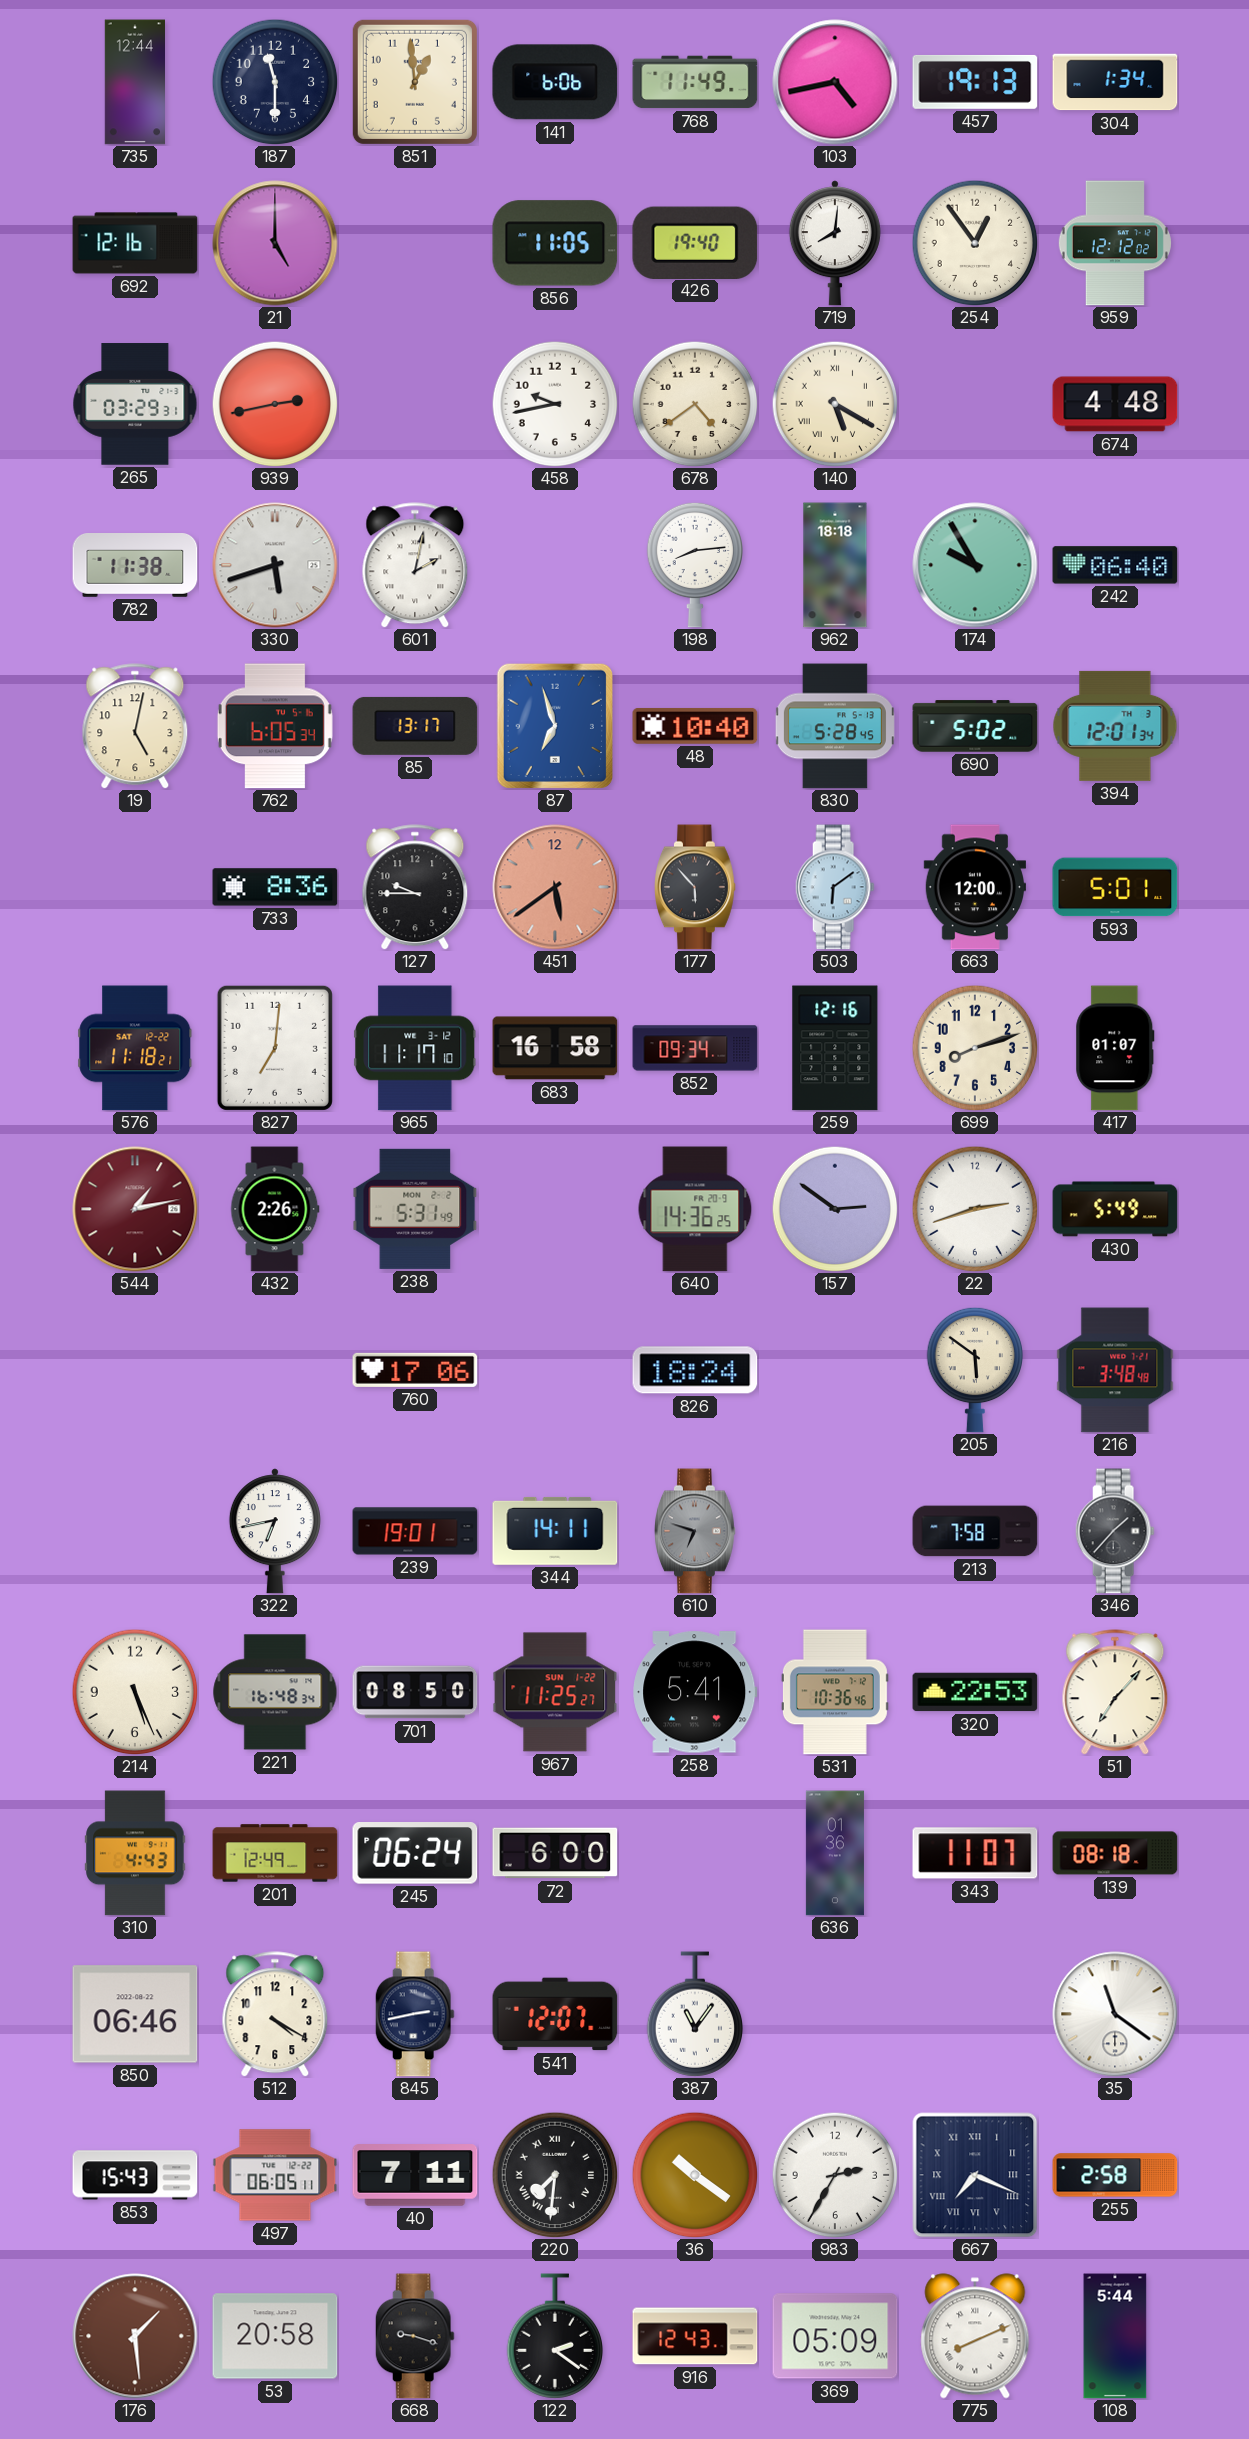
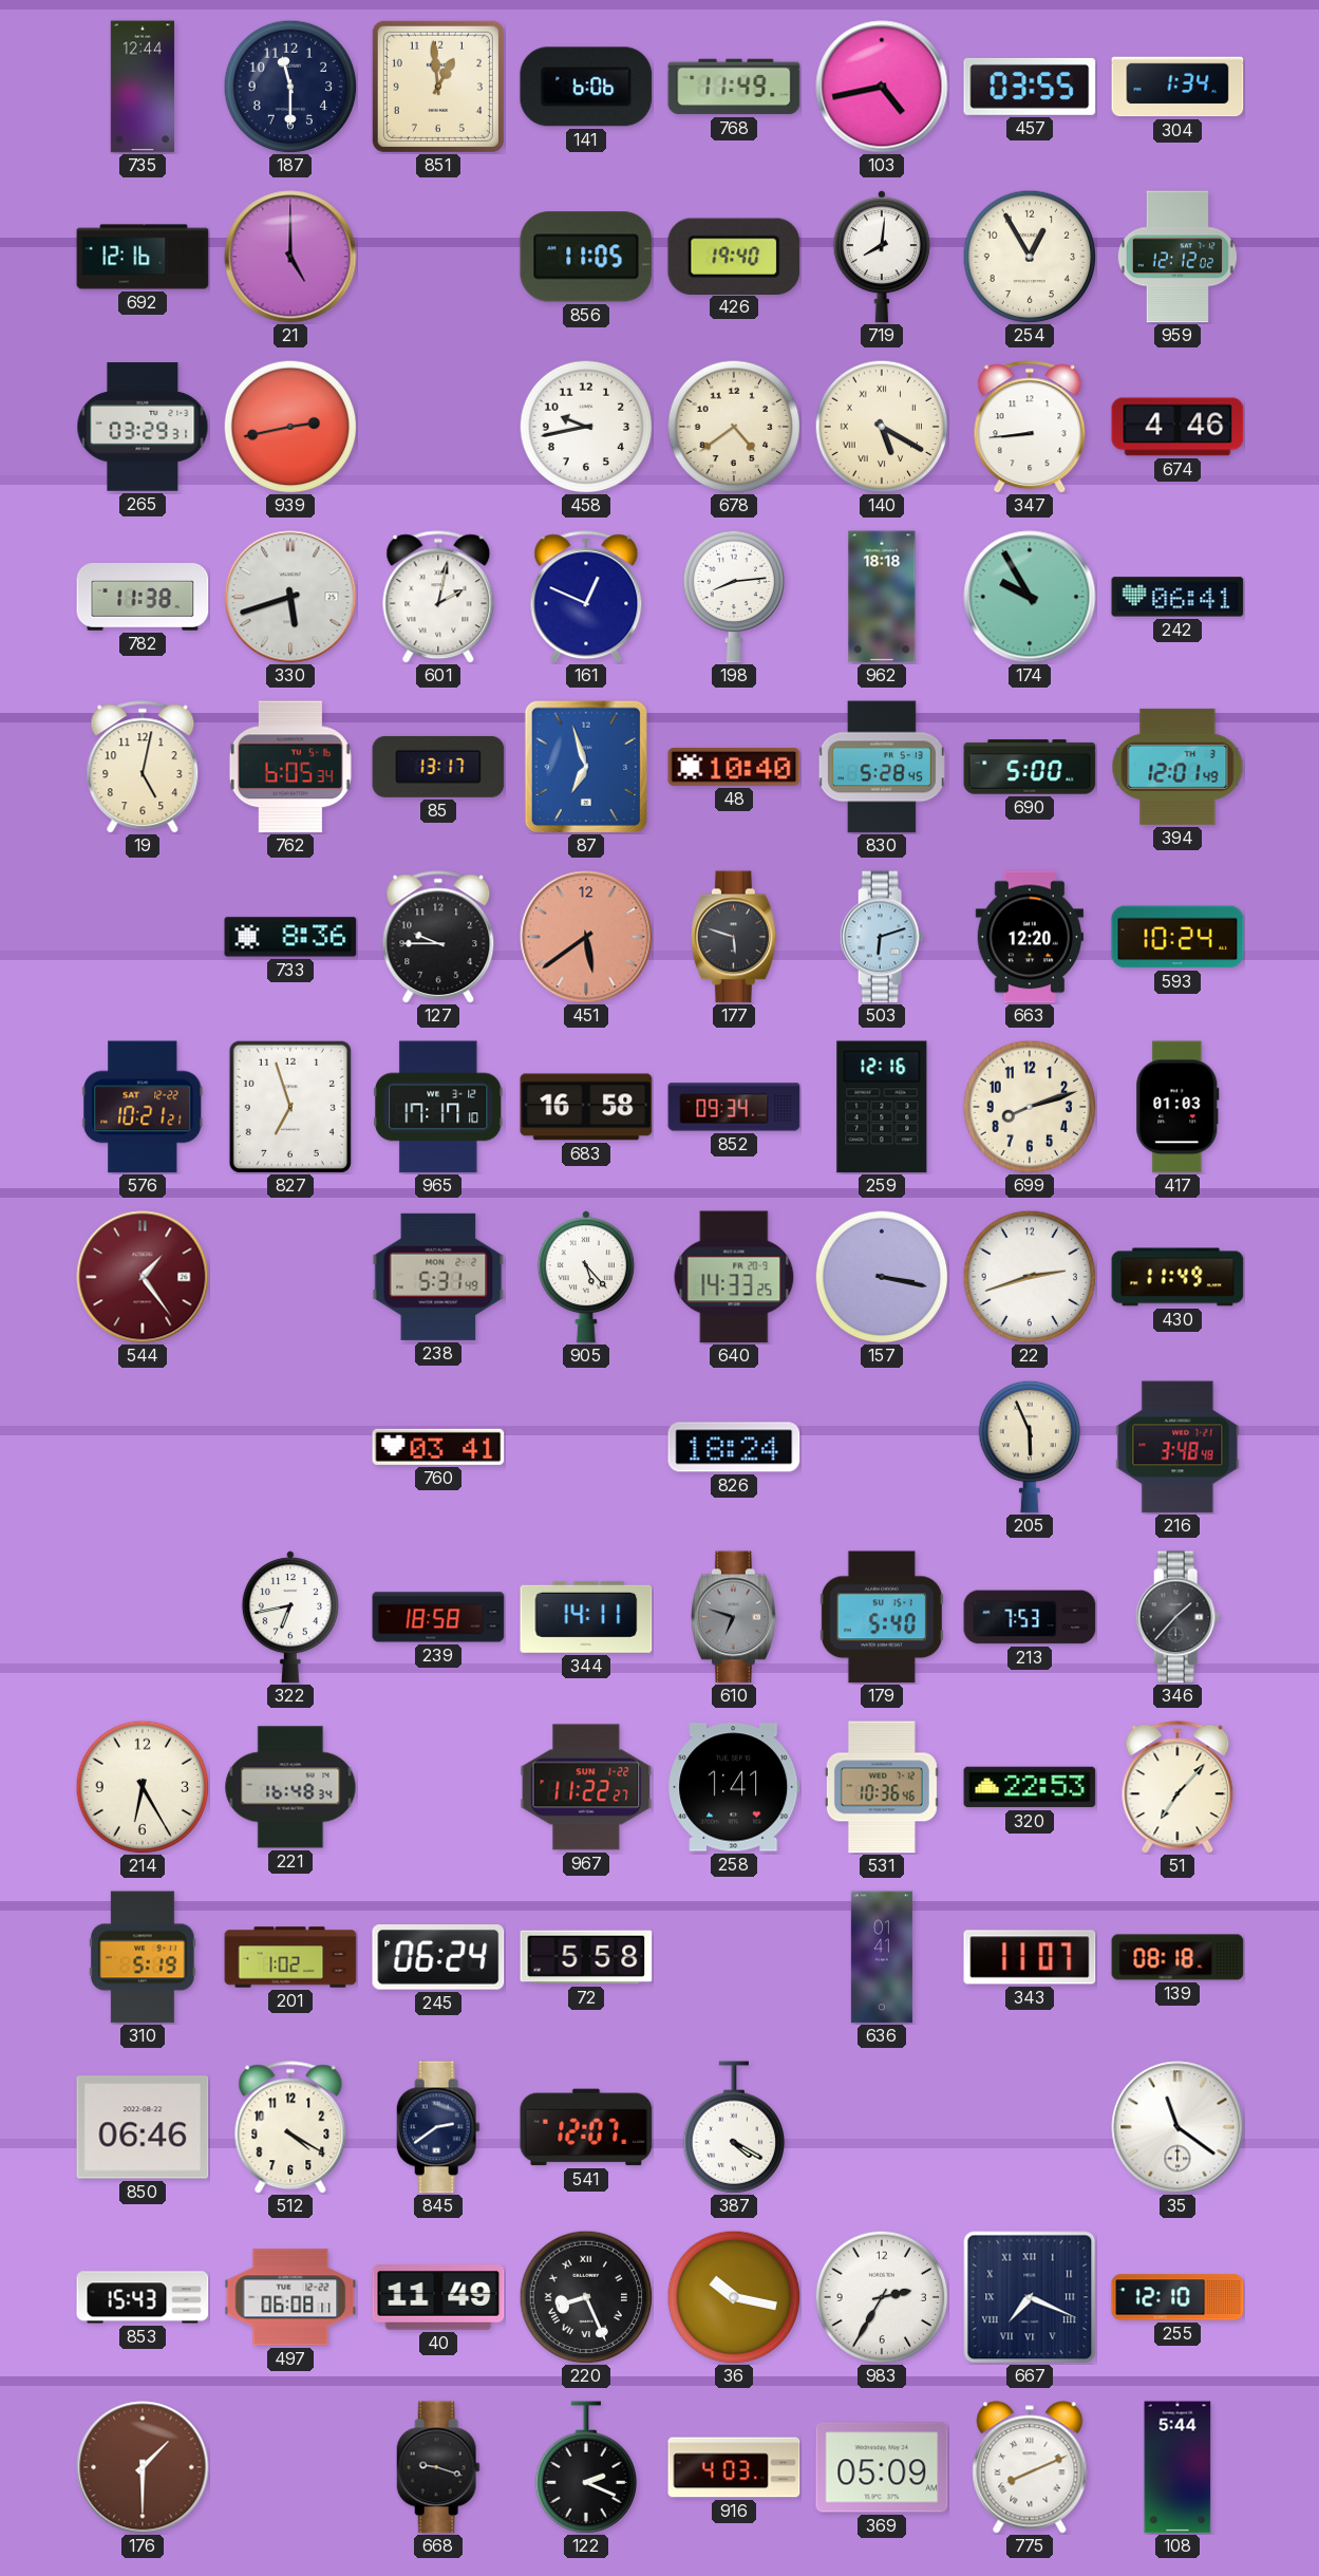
457: 19:13 -> 03:55 (1030, 87)
254: 12:54 -> 12:55 (1030, 257)
347: none -> 8:44 (1030, 427)
674: 4:48 -> 4:46 (1177, 427)
161: none -> 12:49 (586, 597)
242: 06:40 -> 06:41 (1177, 597)
690: 5:02 -> 5:00 (1030, 767)
394: 12:01:34 -> 12:01:49 (1177, 767)
177: 5:53 -> 5:48 (735, 937)
503: 6:09 -> 6:12 (882, 937)
663: 12:00 -> 12:20 (1029, 937)
593: 5:01 -> 10:24 (1177, 937)
576: 11:18 -> 10:21 (143, 1107)
827: 7:01 -> 6:57 (290, 1107)
965: 11:17 -> 17:17 (438, 1107)
417: 01:07 -> 01:03 (1177, 1107)
544: 1:13 -> 1:24 (143, 1277)
432: 2:26 -> none (275, 1209)
905: none -> 5:23 (586, 1277)
640: 14:36 -> 14:33 (734, 1277)
157: 2:51 -> 3:17 (882, 1277)
430: 5:49 -> 11:49 (1177, 1277)
760: 17:06 -> 03:41 (438, 1447)
205: 5:51 -> 5:56 (1030, 1447)
239: 19:01 -> 18:58 (438, 1617)
179: none -> 5:40 (882, 1617)
213: 7:58 -> 7:53 (1030, 1617)
214: 5:26 -> 6:25 (143, 1787)
701: 08:50 -> none (415, 1692)
967: 11:25 -> 11:22 (586, 1787)
258: 5:41 -> 1:41 (734, 1787)
310: 4:43 -> 5:19 (143, 1957)
201: 12:49 -> 1:02 (290, 1957)
72: 6:00 -> 5:58 (586, 1957)
636: 01:36 -> 01:41 (882, 1957)
845: 2:43 -> 2:39 (438, 2127)
387: 11:06 -> 4:20 (734, 2127)
497: 06:05 -> 06:08 (290, 2297)
40: 7:11 -> 11:49 (438, 2297)
220: 7:31 -> 8:26 (586, 2297)
36: 10:21 -> 10:17 (734, 2297)
255: 2:58 -> 12:10 (1177, 2297)
176: 1:29 -> 1:30 (143, 2467)
53: 20:58 -> none (275, 2336)
122: 2:21 -> 2:19 (586, 2467)
916: 12:43 -> 4:03 (734, 2467)
